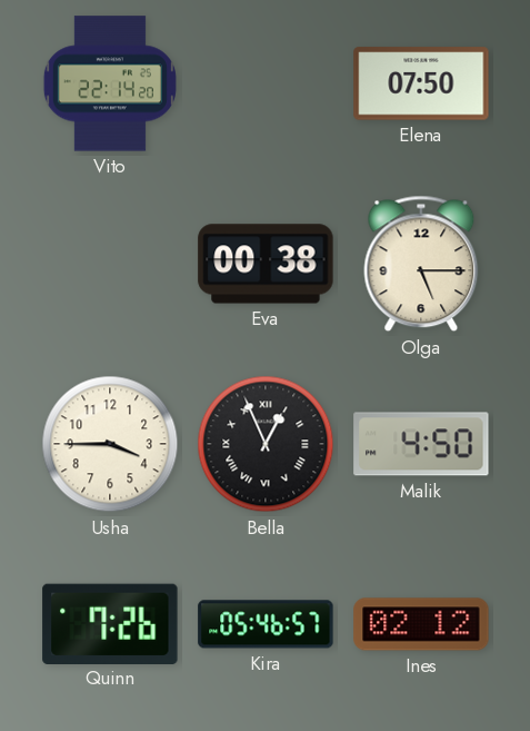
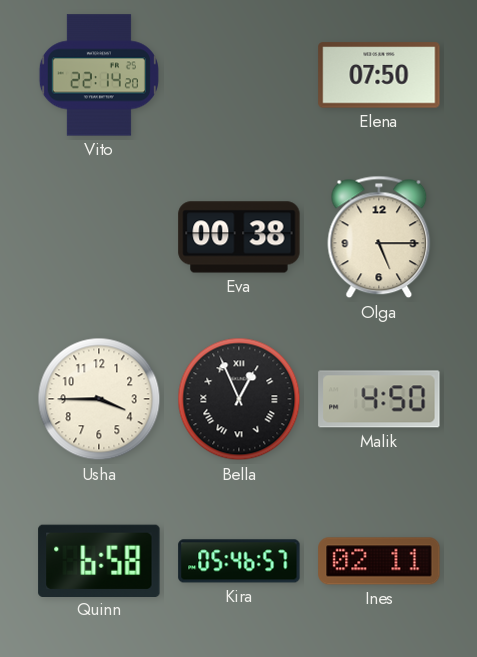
Quinn: 7:26 -> 6:58 (99, 560)
Ines: 02:12 -> 02:11 (379, 561)
